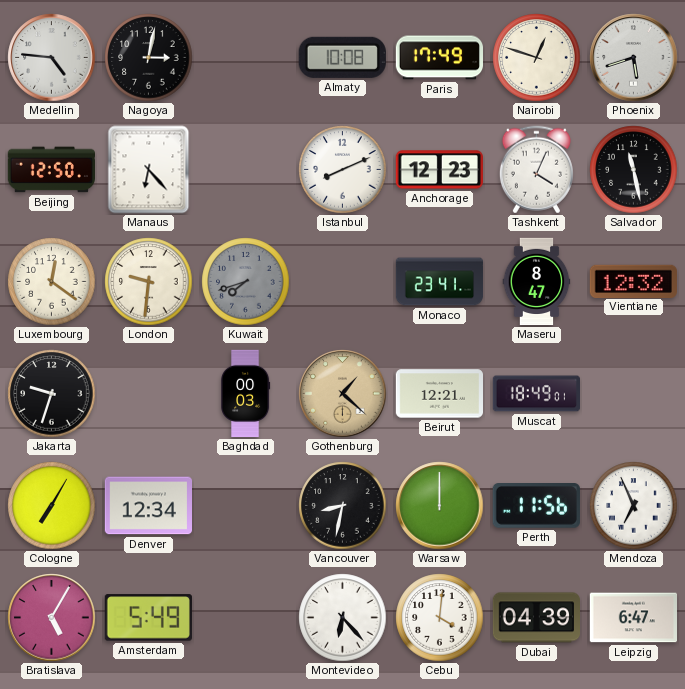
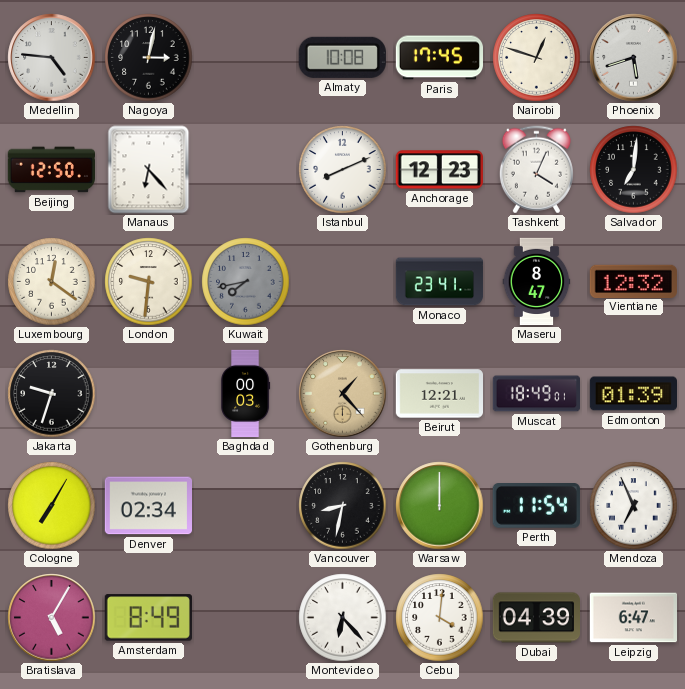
Paris: 17:49 -> 17:45 (440, 58)
Salvador: 11:28 -> 7:01 (634, 170)
Kuwait: 7:42 -> 7:43 (246, 282)
Gothenburg: 1:22 -> 1:23 (343, 394)
Edmonton: none -> 01:39 (633, 394)
Denver: 12:34 -> 02:34 (148, 506)
Perth: 11:56 -> 11:54 (536, 506)
Amsterdam: 5:49 -> 8:49 (148, 618)
